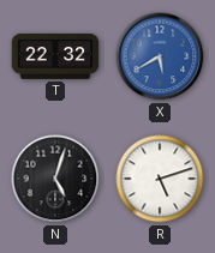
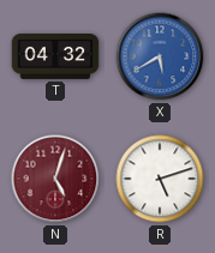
T: 22:32 -> 04:32 (55, 58)
N dial: black -> burgundy (55, 179)
